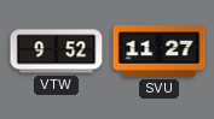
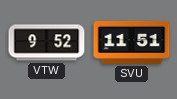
SVU: 11:27 -> 11:51 (132, 42)
